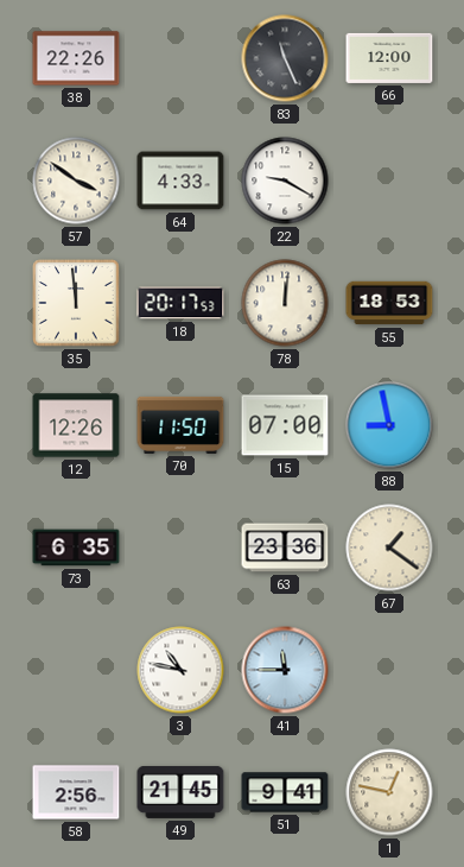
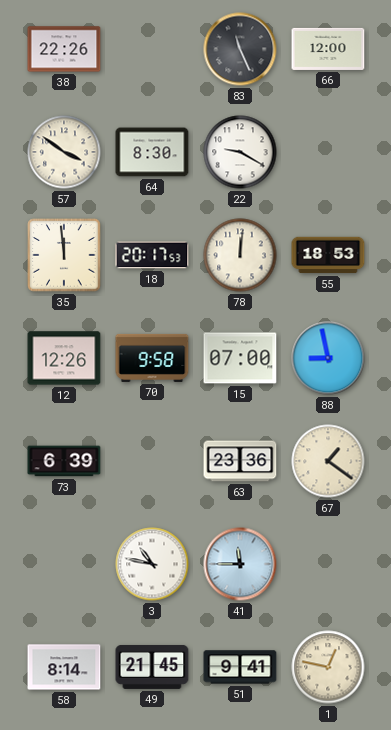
64: 4:33 -> 8:30 (152, 152)
70: 11:50 -> 9:58 (152, 358)
73: 6:35 -> 6:39 (64, 461)
58: 2:56 -> 8:14 (64, 667)
